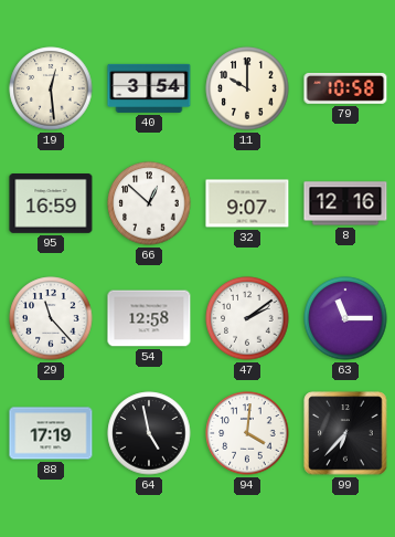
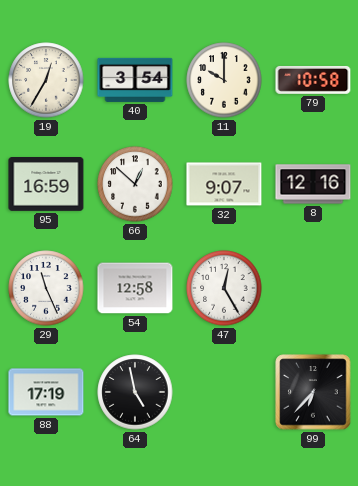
19: 12:29 -> 12:35 (46, 80)
29: 11:23 -> 11:26 (46, 288)
47: 2:09 -> 12:25 (224, 288)
63: 11:15 -> none (345, 318)
94: 4:01 -> none (247, 433)
